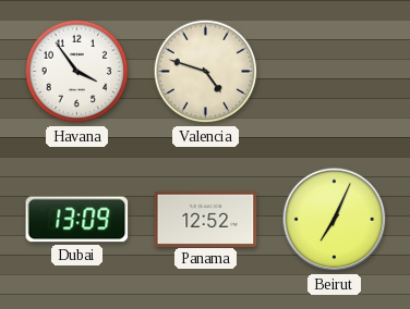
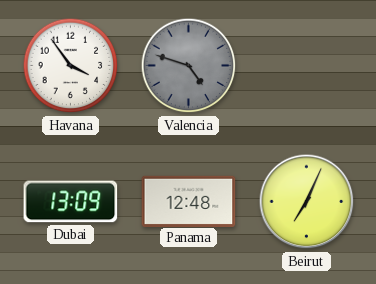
Valencia dial: cream -> grey (189, 66)
Panama: 12:52 -> 12:48 (189, 201)
